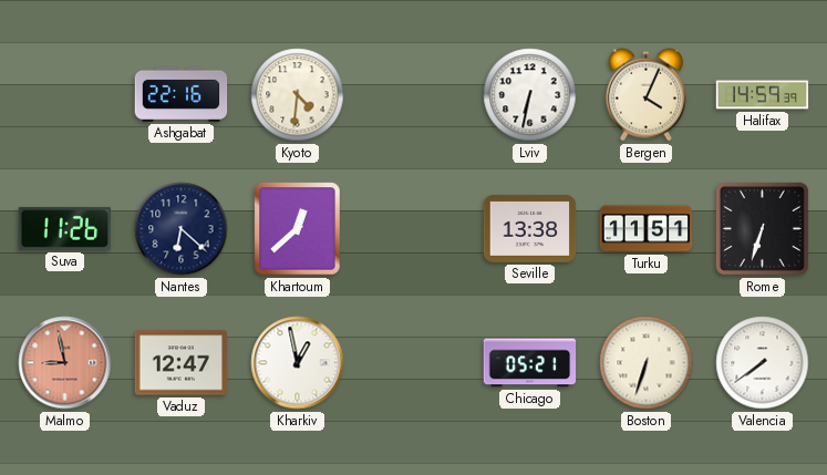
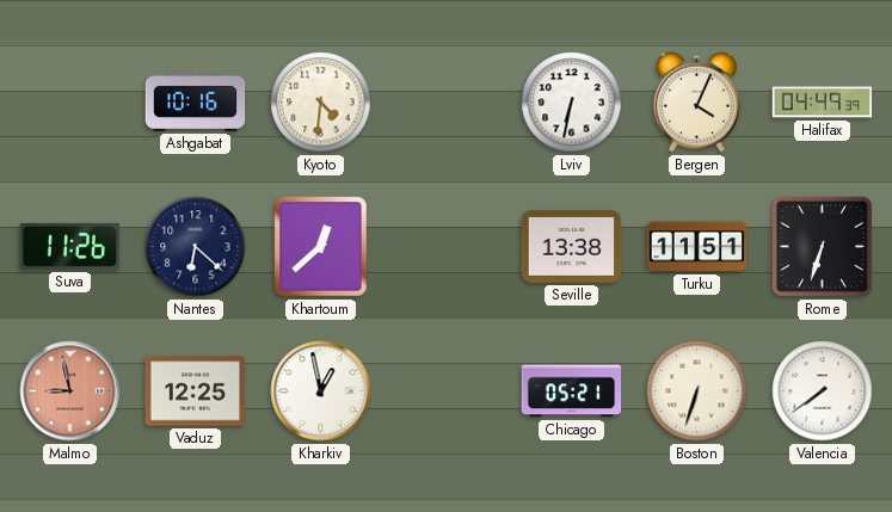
Ashgabat: 22:16 -> 10:16 (196, 101)
Halifax: 14:59 -> 04:49 (823, 103)
Vaduz: 12:47 -> 12:25 (196, 391)
